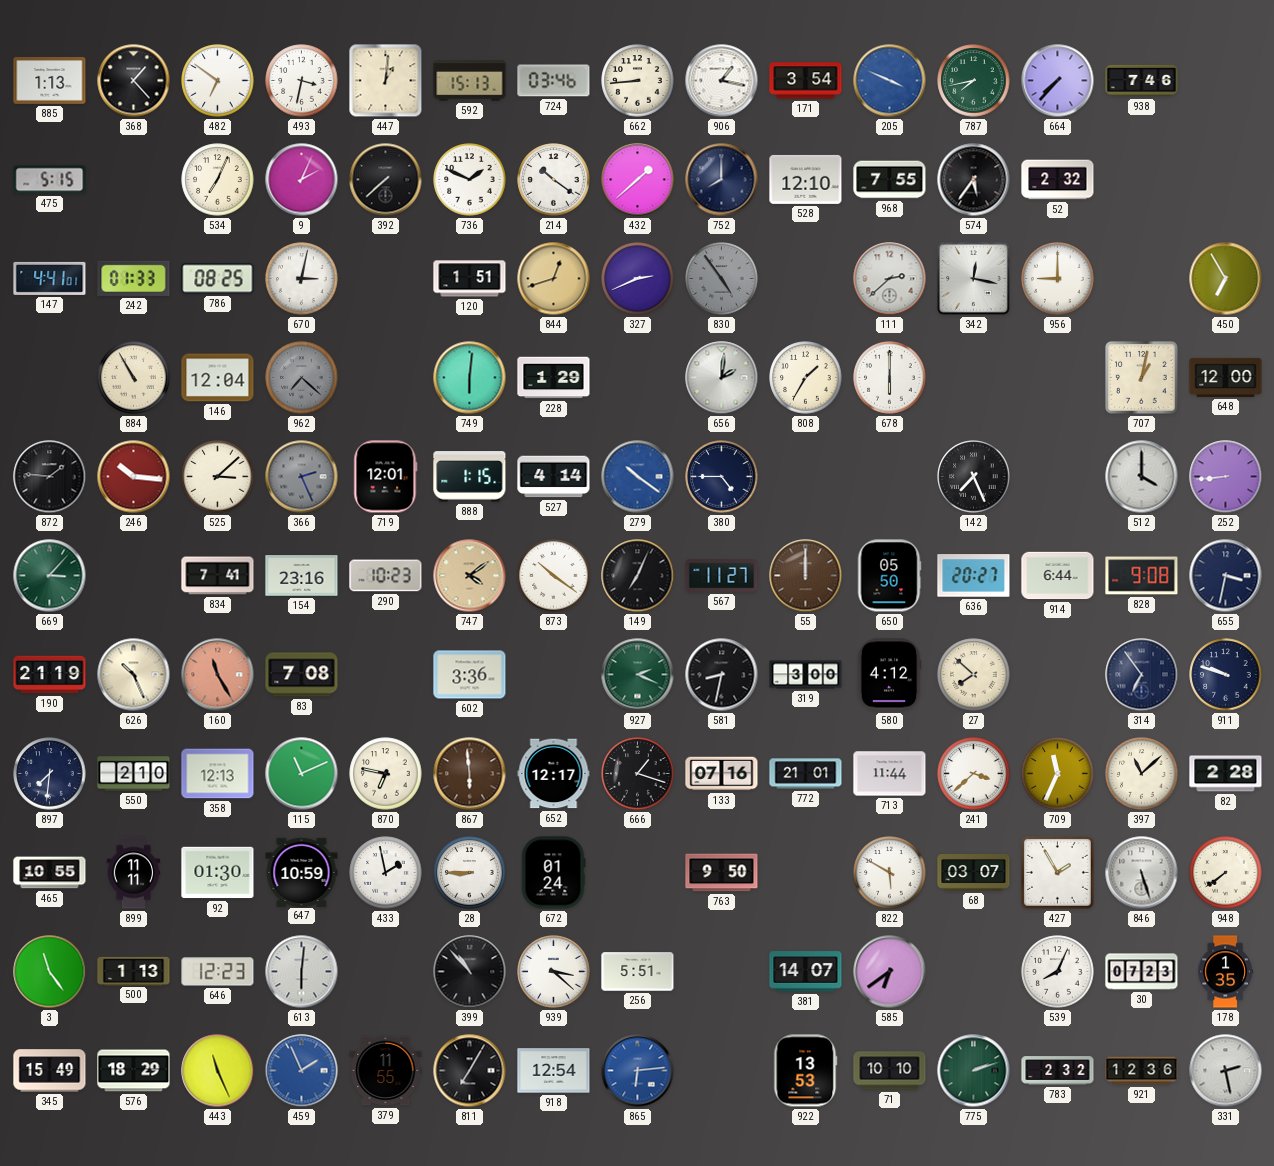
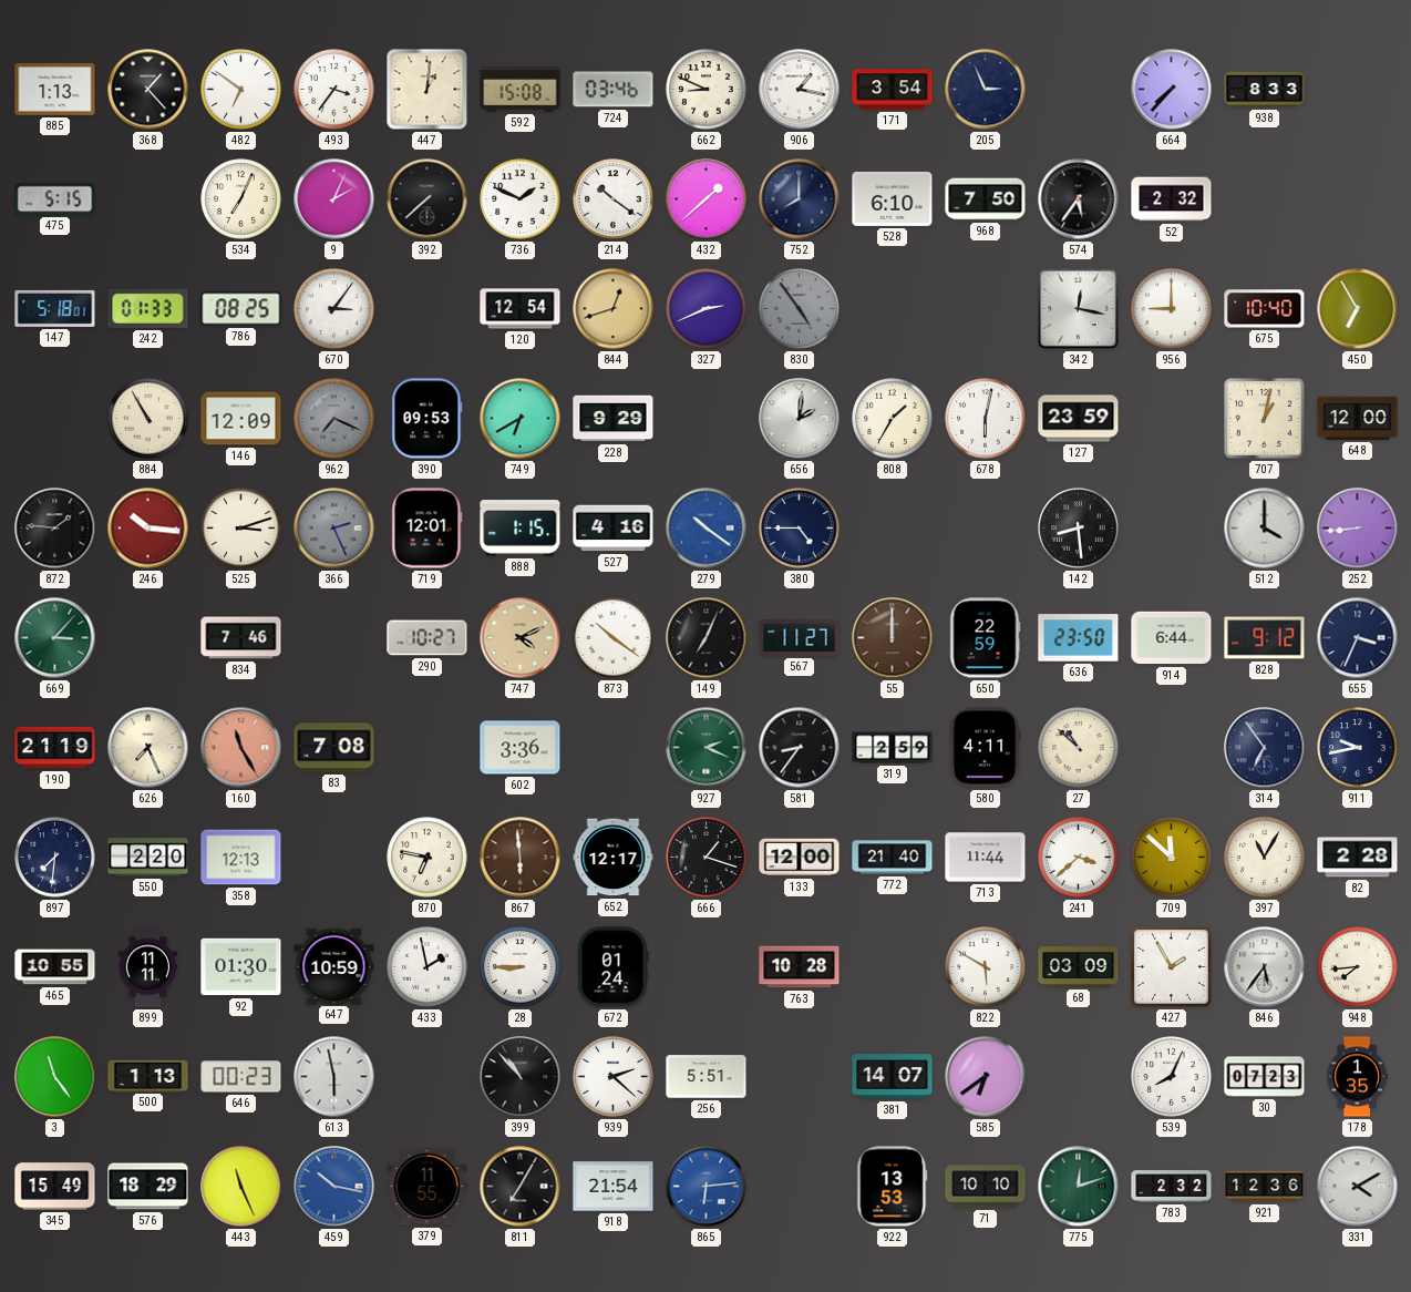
493: 3:32 -> 3:36 (334, 90)
592: 15:13 -> 15:08 (521, 90)
662: 8:44 -> 8:49 (707, 90)
205: 3:49 -> 2:56 (986, 90)
205 dial: blue -> navy (986, 90)
787: 7:43 -> none (974, 81)
938: 7:46 -> 8:33 (1265, 90)
528: 12:10 -> 6:10 (893, 198)
968: 7:55 -> 7:50 (986, 199)
147: 4:41 -> 5:18 (55, 308)
670: 3:02 -> 3:06 (334, 309)
120: 1:51 -> 12:54 (521, 309)
111: 2:38 -> none (890, 279)
675: none -> 10:40 (1265, 309)
146: 12:04 -> 12:09 (241, 419)
962: 7:22 -> 7:19 (334, 419)
390: none -> 09:53 (428, 419)
749: 6:01 -> 6:40 (521, 419)
228: 1:29 -> 9:29 (614, 419)
678: 6:00 -> 6:02 (986, 419)
127: none -> 23:59 (1079, 419)
525: 3:08 -> 3:12 (241, 529)
527: 4:14 -> 4:16 (614, 529)
142: 7:26 -> 8:29 (1079, 529)
834: 7:41 -> 7:46 (241, 638)
154: 23:16 -> none (302, 576)
290: 10:23 -> 10:27 (428, 638)
747: 4:09 -> 4:11 (521, 638)
650: 05:50 -> 22:59 (985, 638)
636: 20:27 -> 23:50 (1079, 638)
828: 9:08 -> 9:12 (1265, 638)
655: 3:32 -> 3:34 (1358, 638)
626: 10:26 -> 7:26 (148, 748)
581: 8:32 -> 8:36 (800, 748)
319: 3:00 -> 2:59 (893, 748)
580: 4:12 -> 4:11 (985, 748)
27: 7:52 -> 10:52 (1079, 748)
911: 9:48 -> 9:43 (1358, 748)
550: 2:10 -> 2:20 (148, 858)
115: 11:11 -> none (302, 774)
133: 07:16 -> 12:00 (800, 858)
772: 21:01 -> 21:40 (893, 858)
709: 11:34 -> 11:52 (1172, 858)
397: 11:08 -> 11:05 (1265, 858)
763: 9:50 -> 10:28 (800, 967)
68: 03:07 -> 03:09 (1079, 967)
846: 5:27 -> 5:36 (1265, 967)
948: 7:39 -> 7:44 (1358, 967)
646: 12:23 -> 00:23 (241, 1077)
613: 6:01 -> 5:58 (334, 1077)
939: 3:22 -> 2:22 (614, 1077)
459: 1:56 -> 10:17 (334, 1187)
918: 12:54 -> 21:54 (614, 1187)
775: 2:12 -> 12:12 (1079, 1187)
331: 2:28 -> 4:10 (1358, 1187)
